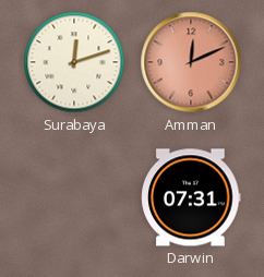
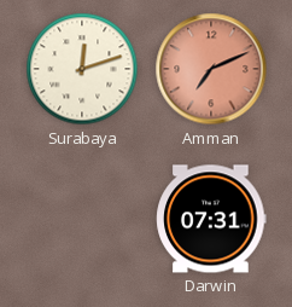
Amman: 12:11 -> 7:11 (211, 69)
